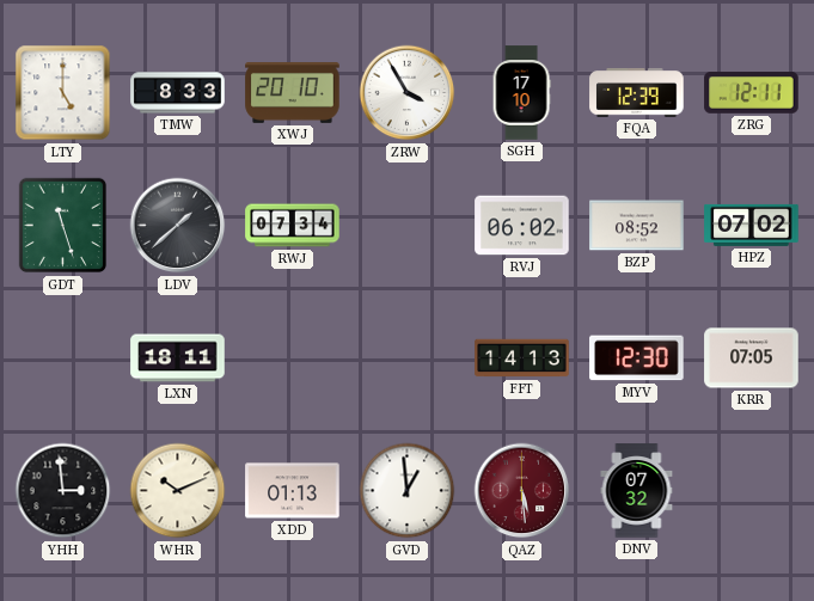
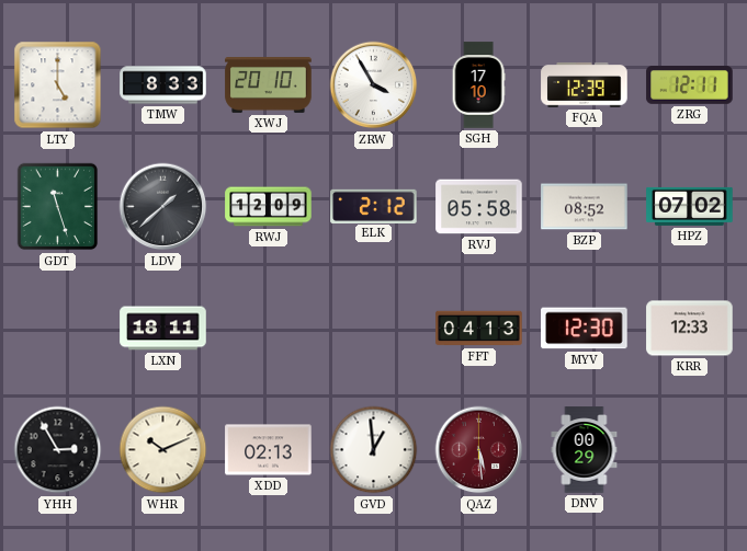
RWJ: 07:34 -> 12:09 (269, 207)
ELK: none -> 2:12 (374, 206)
RVJ: 06:02 -> 05:58 (479, 207)
FFT: 14:13 -> 04:13 (479, 329)
KRR: 07:05 -> 12:33 (690, 329)
YHH: 2:59 -> 2:55 (58, 450)
XDD: 01:13 -> 02:13 (269, 450)
DNV: 07:32 -> 00:29 (585, 450)
